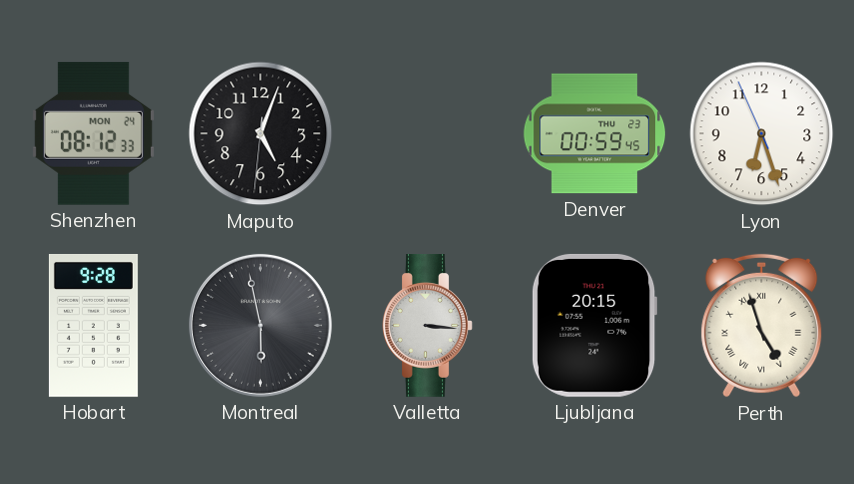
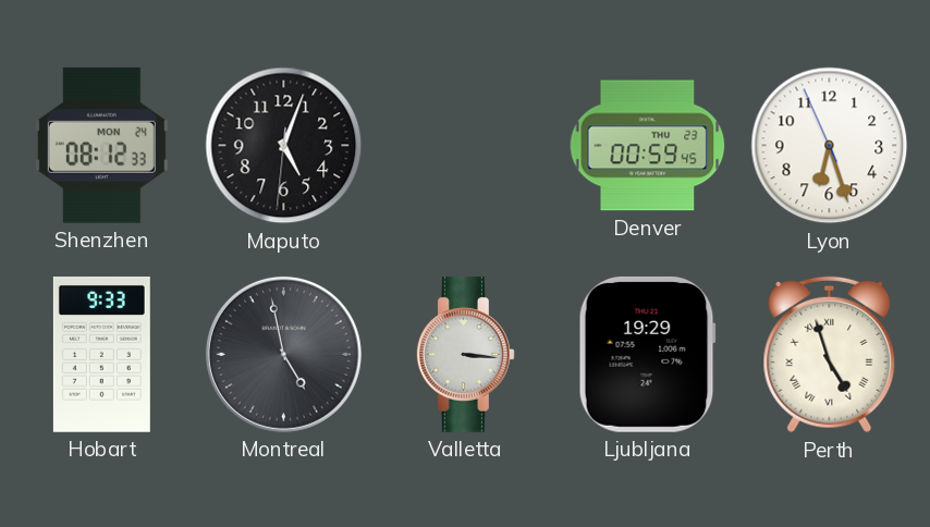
Hobart: 9:28 -> 9:33 (101, 354)
Montreal: 5:58 -> 4:58 (283, 354)
Ljubljana: 20:15 -> 19:29 (647, 354)
